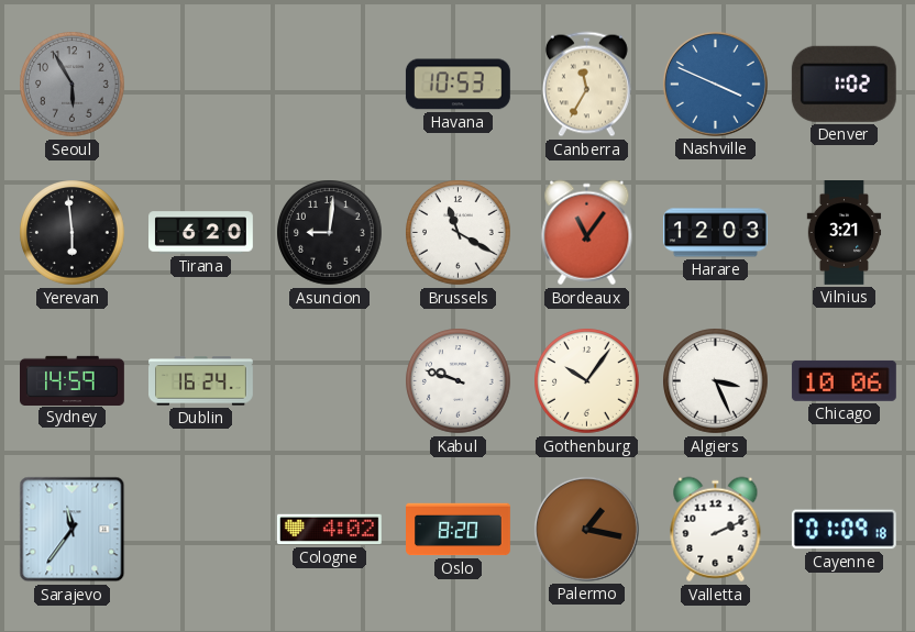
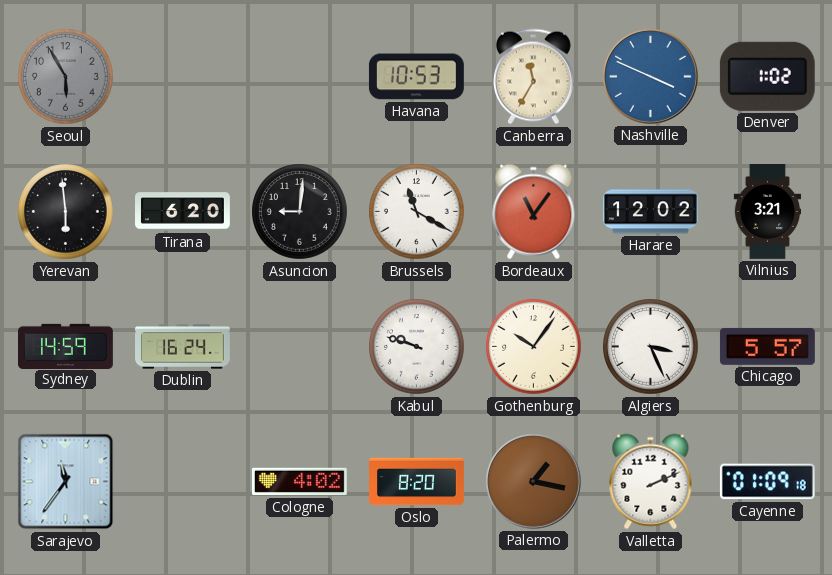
Harare: 12:03 -> 12:02 (651, 212)
Chicago: 10:06 -> 5:57 (767, 346)
